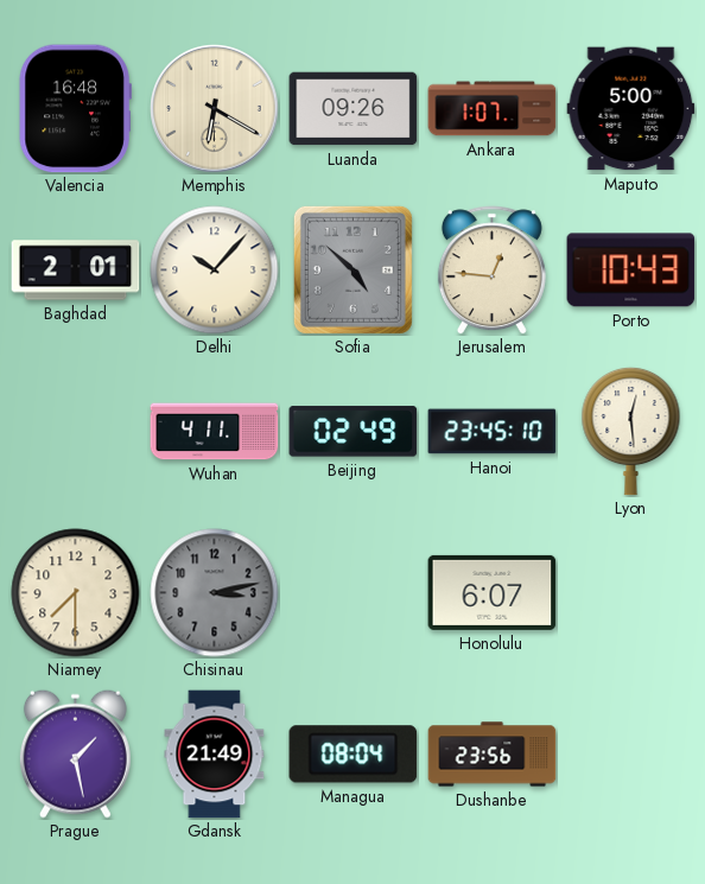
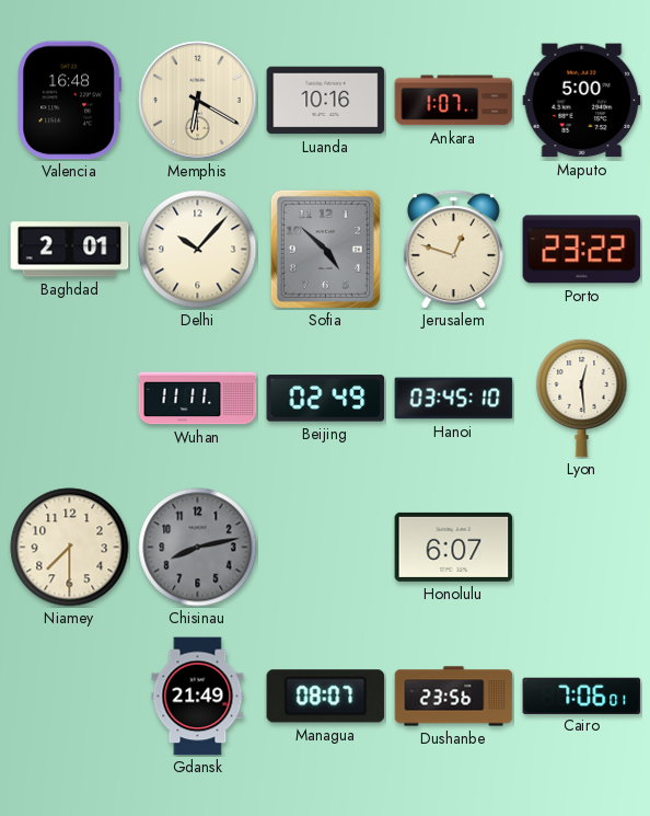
Luanda: 09:26 -> 10:16 (326, 101)
Jerusalem: 12:46 -> 12:48 (453, 250)
Porto: 10:43 -> 23:22 (582, 250)
Wuhan: 4:11 -> 11:11 (198, 399)
Hanoi: 23:45 -> 03:45 (454, 399)
Chisinau: 3:13 -> 8:13 (198, 548)
Prague: 1:28 -> none (75, 753)
Managua: 08:04 -> 08:07 (326, 697)
Cairo: none -> 7:06 (582, 696)
